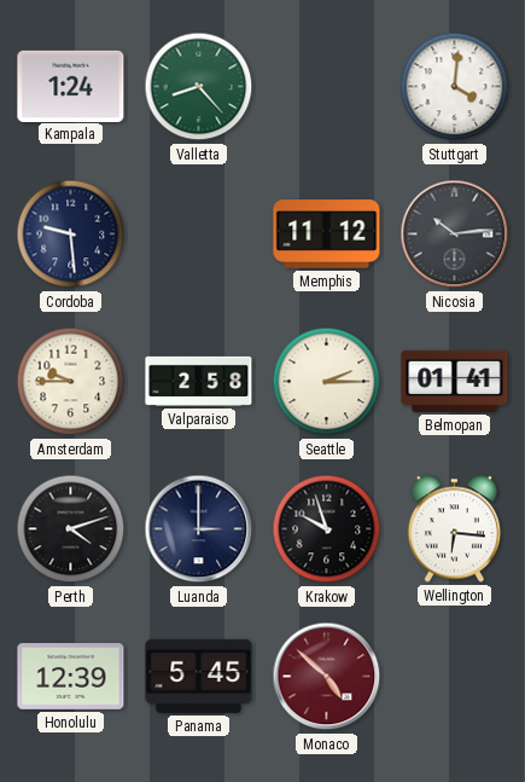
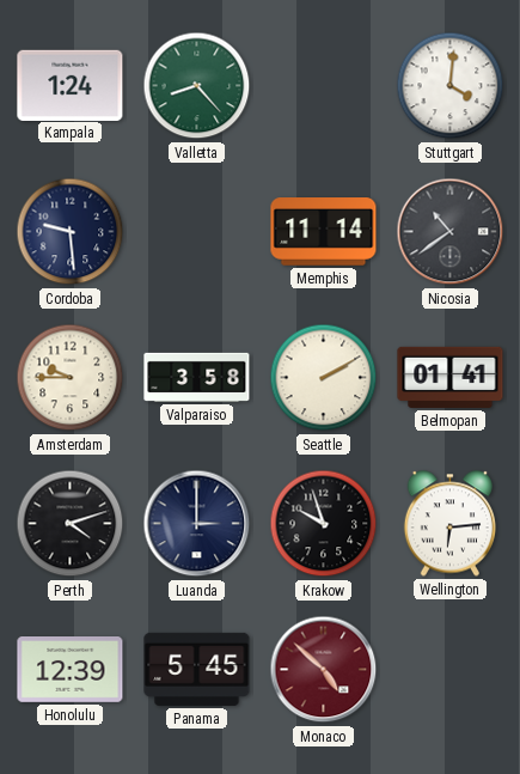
Memphis: 11:12 -> 11:14 (324, 232)
Nicosia: 10:14 -> 10:39 (451, 232)
Valparaiso: 2:58 -> 3:58 (197, 377)
Seattle: 2:15 -> 2:10 (324, 378)
Wellington: 6:16 -> 6:14 (449, 524)
